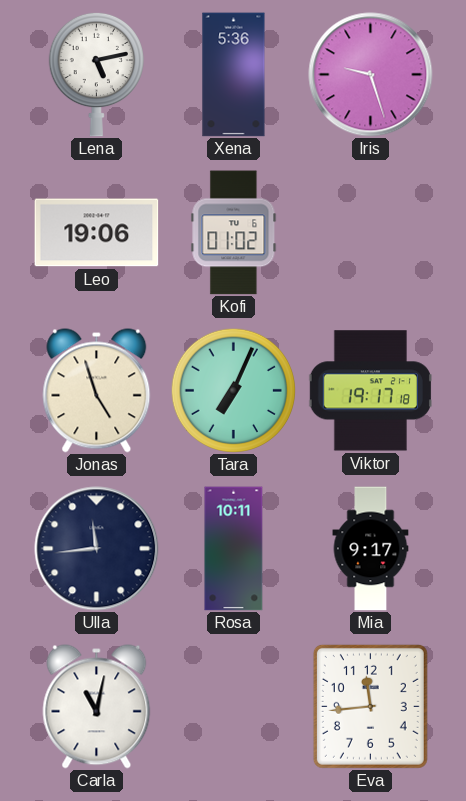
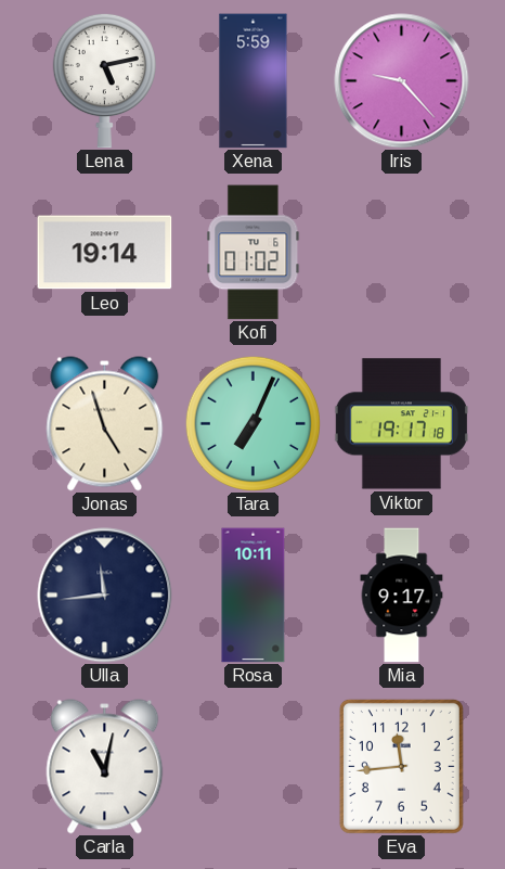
Xena: 5:36 -> 5:59 (254, 81)
Iris: 9:27 -> 9:23 (402, 81)
Leo: 19:06 -> 19:14 (105, 253)
